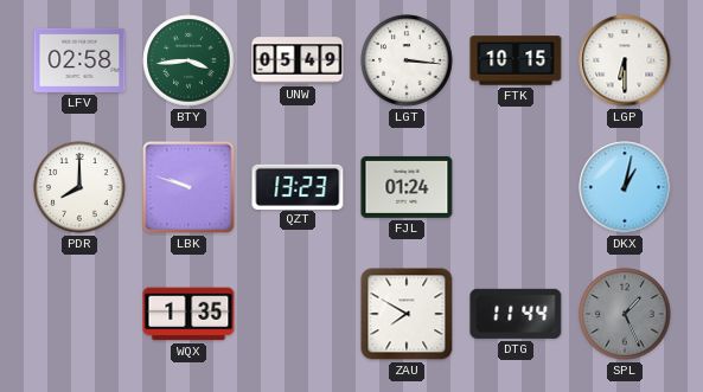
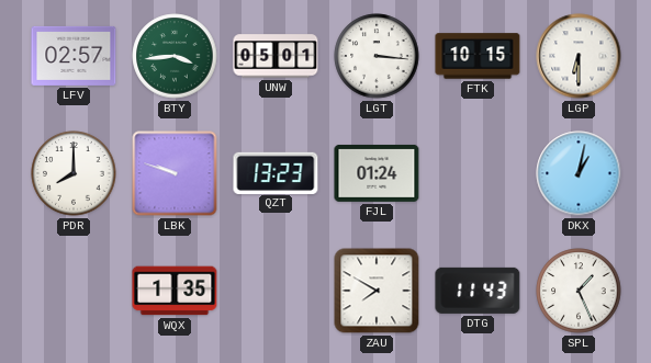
LFV: 02:58 -> 02:57 (74, 56)
UNW: 05:49 -> 05:01 (276, 56)
DTG: 11:44 -> 11:43 (478, 291)
SPL dial: grey -> white (579, 291)
